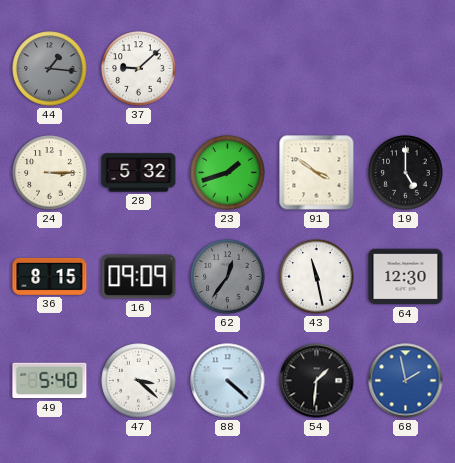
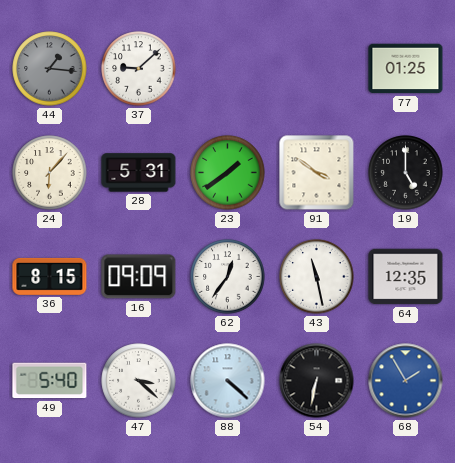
77: none -> 01:25 (406, 69)
24: 3:15 -> 6:07 (50, 173)
28: 5:32 -> 5:31 (139, 173)
23: 1:42 -> 1:39 (228, 173)
62 dial: grey -> white (228, 277)
64: 12:30 -> 12:35 (406, 277)
54: 1:31 -> 6:32 (317, 381)
68: 1:58 -> 1:55 (406, 381)
